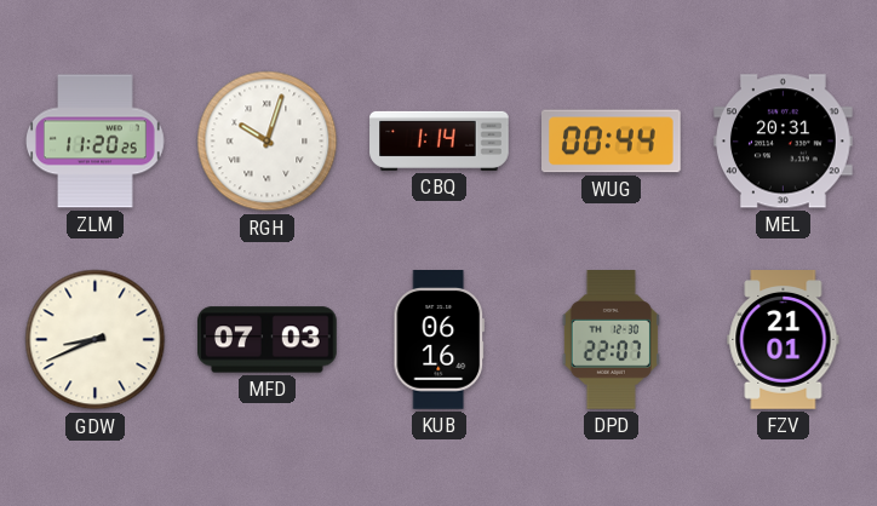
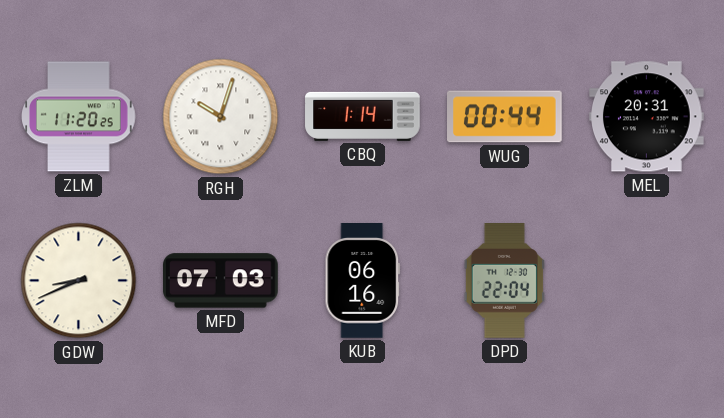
DPD: 22:07 -> 22:04 (504, 281)
FZV: 21:01 -> none (784, 340)
